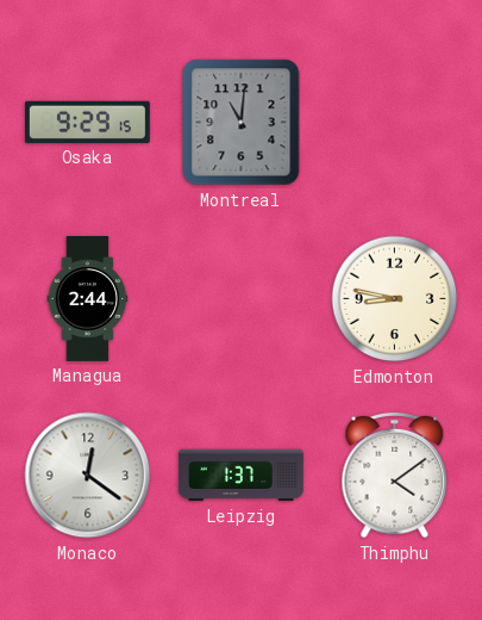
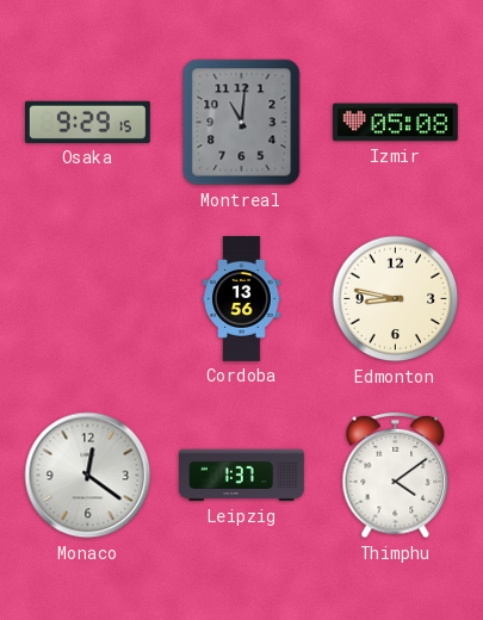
Izmir: none -> 05:08 (395, 123)
Managua: 2:44 -> none (88, 299)
Cordoba: none -> 13:56 (242, 299)
